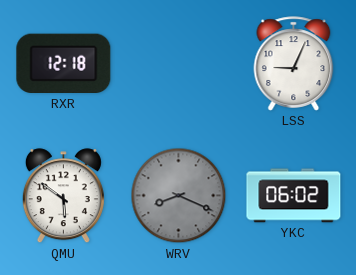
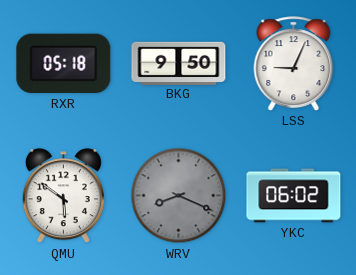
RXR: 12:18 -> 05:18 (64, 64)
BKG: none -> 9:50 (179, 63)
